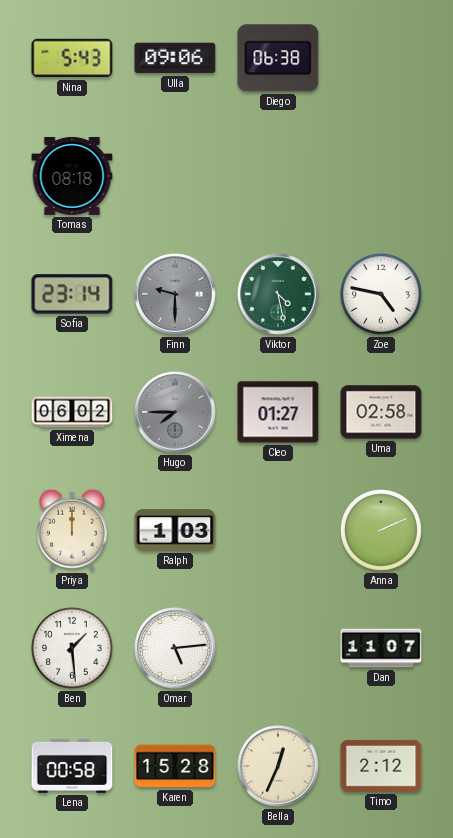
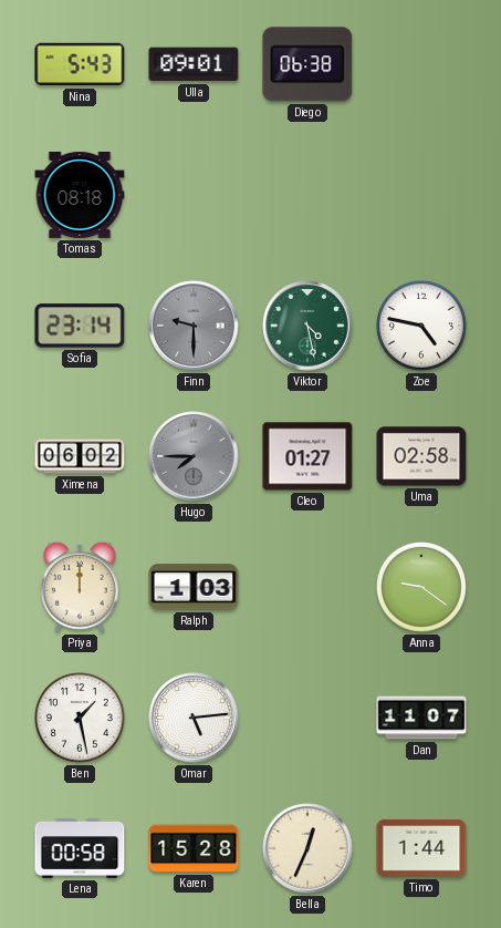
Ulla: 09:06 -> 09:01 (194, 64)
Anna: 2:11 -> 9:21 (422, 588)
Ben: 1:29 -> 1:28 (81, 719)
Timo: 2:12 -> 1:44 (421, 848)
